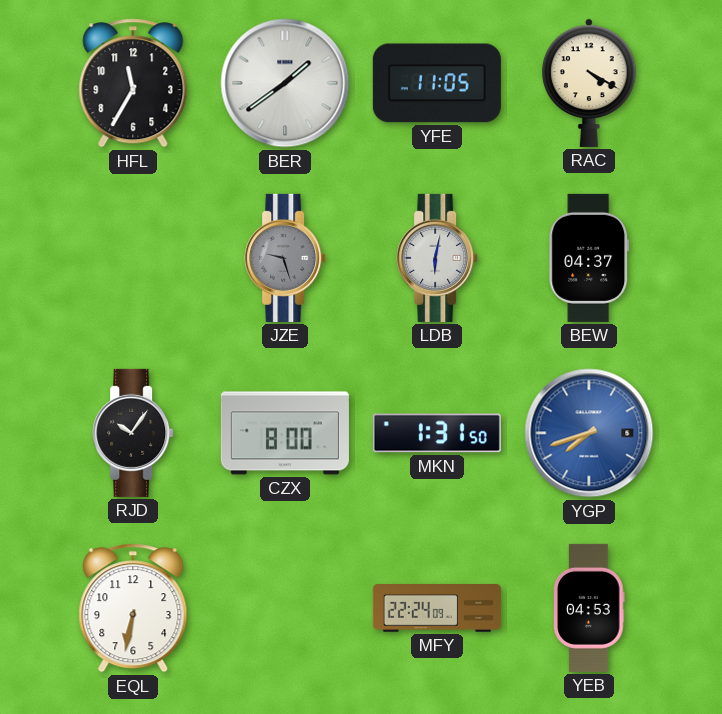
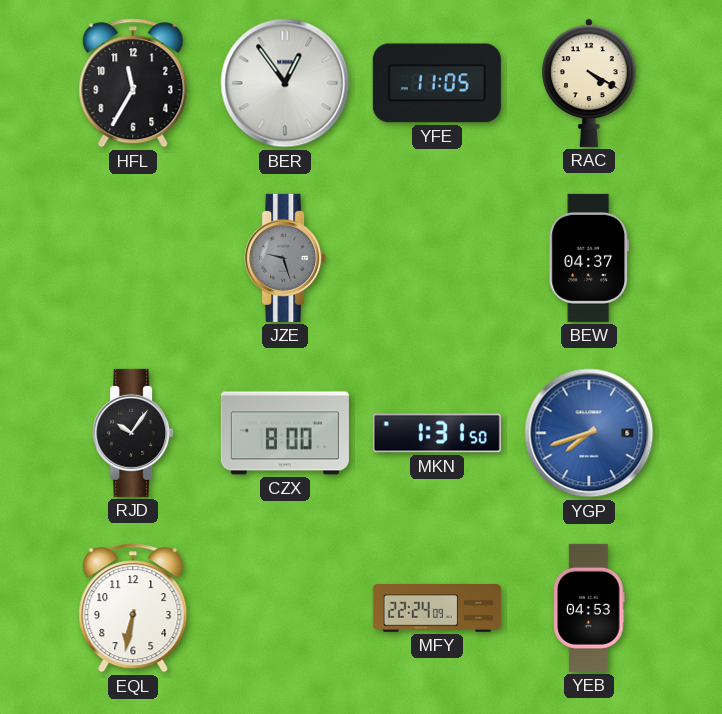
BER: 1:39 -> 12:54 (285, 83)
LDB: 6:02 -> none (437, 258)
